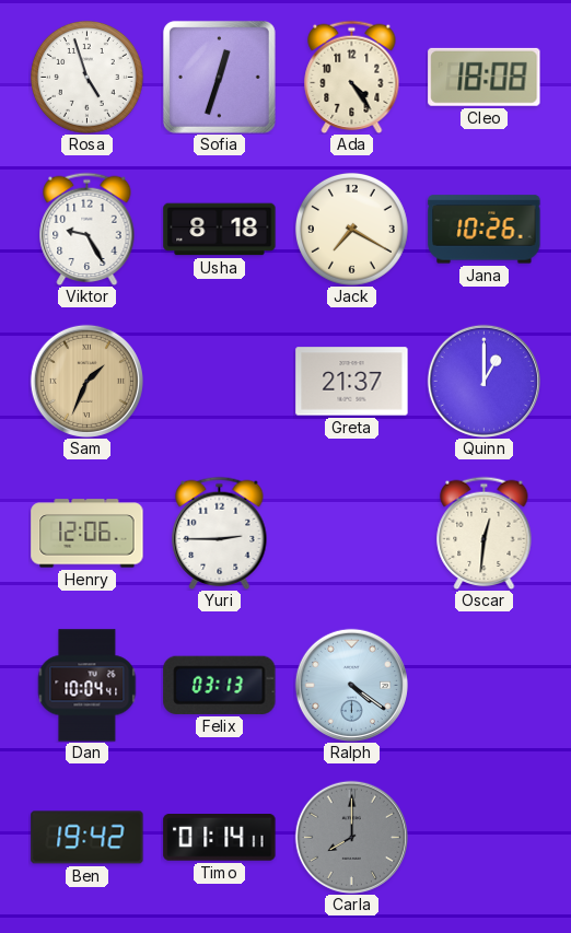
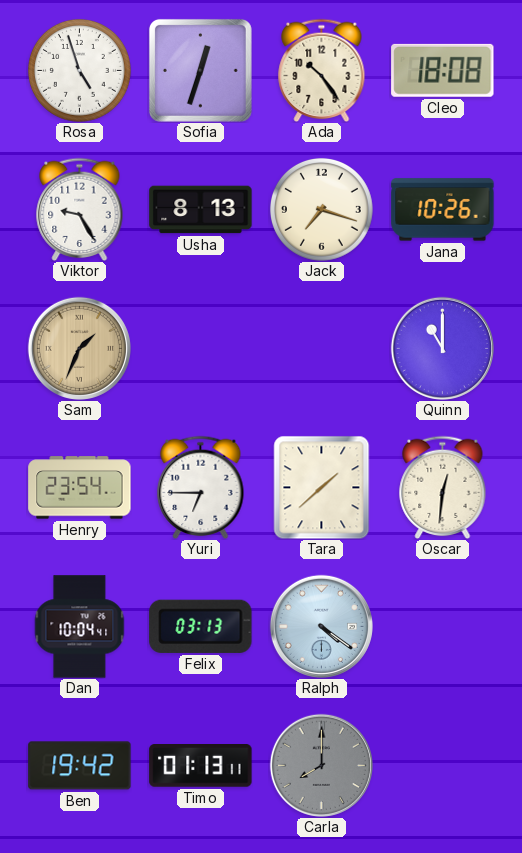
Ada: 4:24 -> 10:24 (322, 70)
Usha: 8:18 -> 8:13 (201, 210)
Jack: 7:20 -> 7:18 (321, 209)
Greta: 21:37 -> none (352, 382)
Quinn: 1:00 -> 11:00 (442, 348)
Henry: 12:06 -> 23:54 (80, 488)
Yuri: 2:45 -> 6:45 (201, 487)
Tara: none -> 1:38 (322, 487)
Timo: 01:14 -> 01:13 (201, 766)
